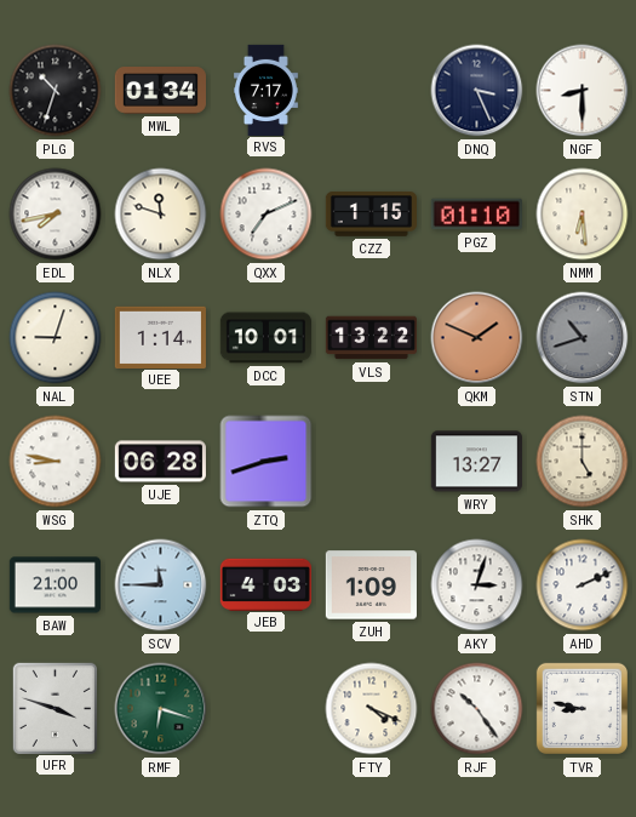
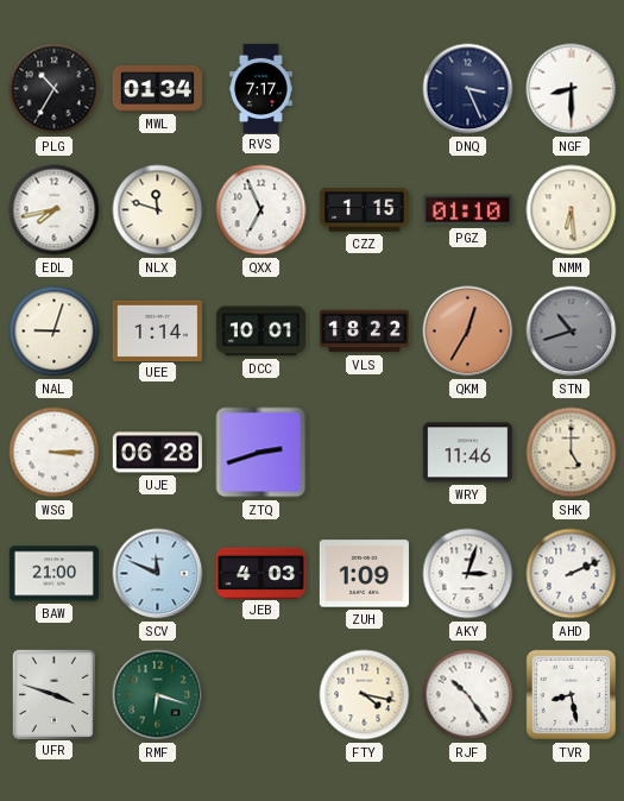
PLG: 10:33 -> 10:35 (55, 89)
QXX: 7:11 -> 6:56 (261, 210)
VLS: 13:22 -> 18:22 (364, 332)
QKM: 1:49 -> 12:35 (468, 332)
WSG: 8:47 -> 3:15 (55, 453)
WRY: 13:27 -> 11:46 (467, 453)
SCV: 11:45 -> 11:49 (158, 574)
FTY: 4:19 -> 4:17 (365, 695)
TVR: 8:47 -> 8:28 (571, 694)
